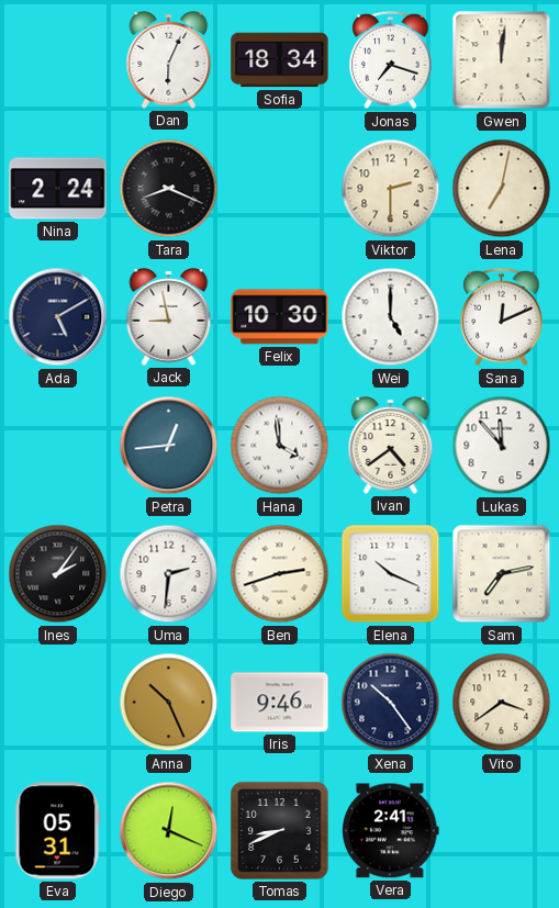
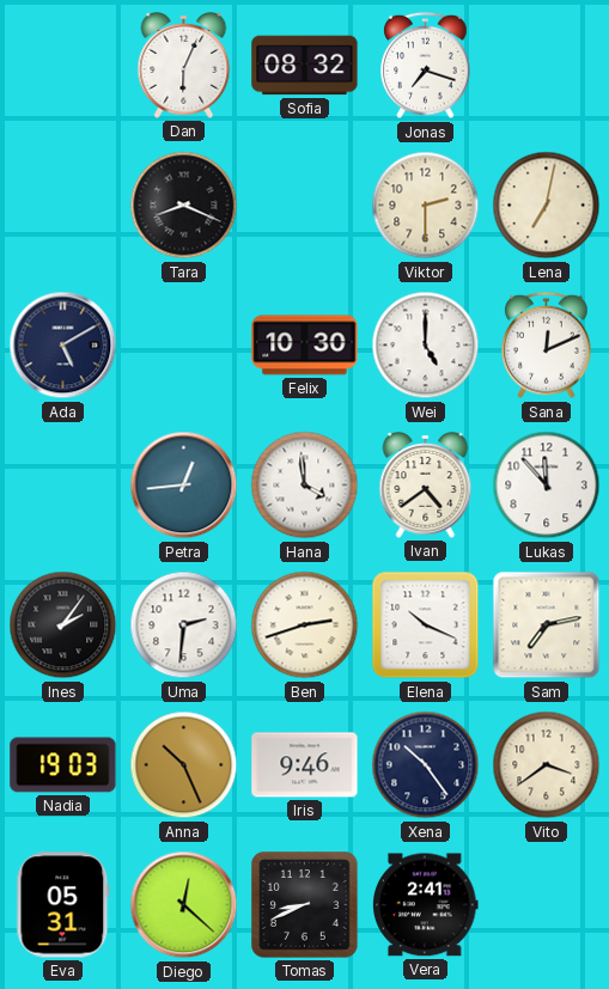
Sofia: 18:34 -> 08:32 (305, 66)
Gwen: 12:01 -> none (502, 60)
Nina: 2:24 -> none (58, 189)
Jack: 8:58 -> none (169, 317)
Nadia: none -> 19:03 (63, 765)
Diego: 12:19 -> 12:22 (184, 905)
